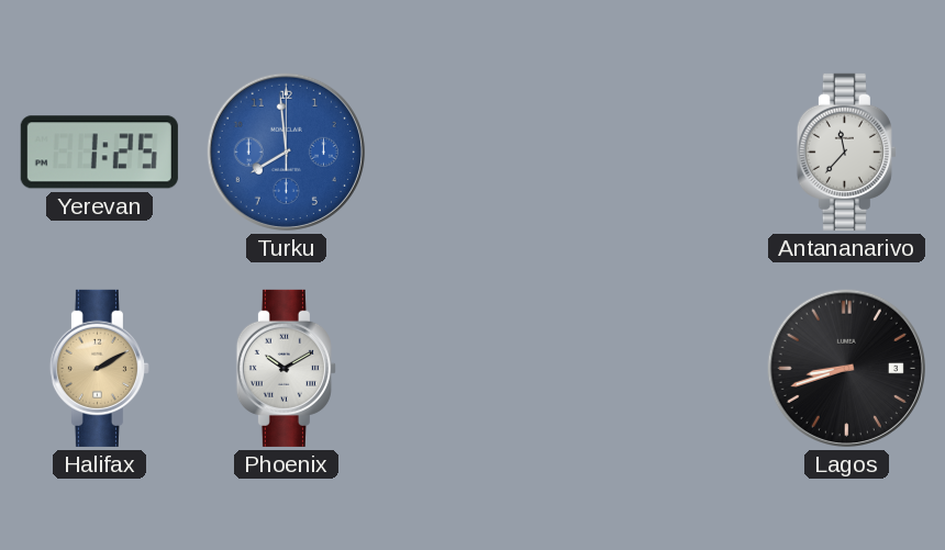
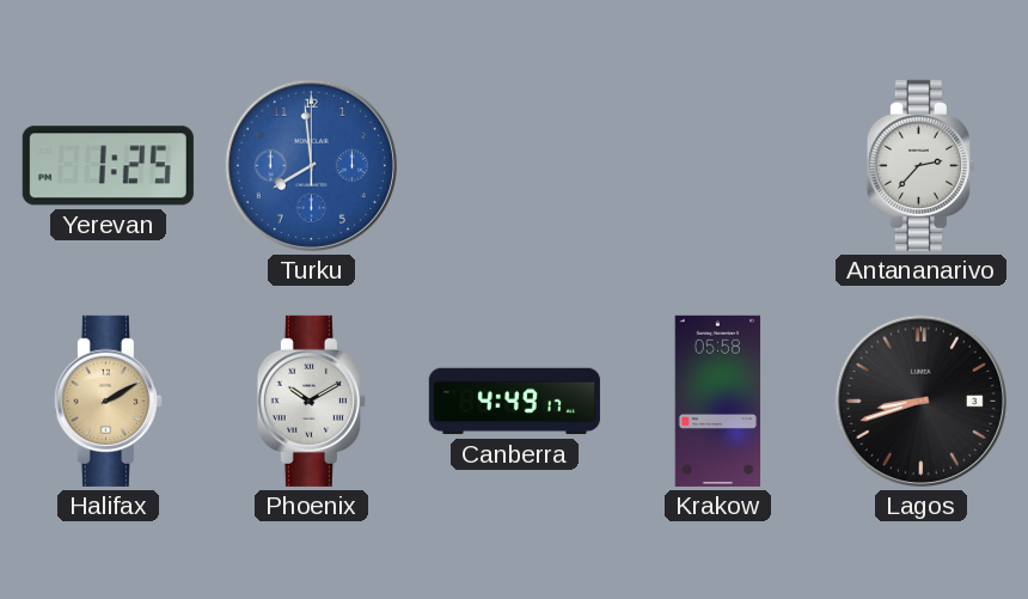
Antananarivo: 11:37 -> 2:37 (920, 165)
Canberra: none -> 4:49 (514, 402)
Krakow: none -> 05:58 (718, 401)
